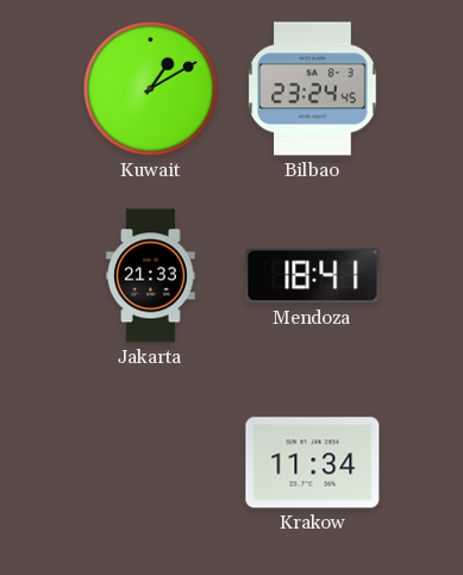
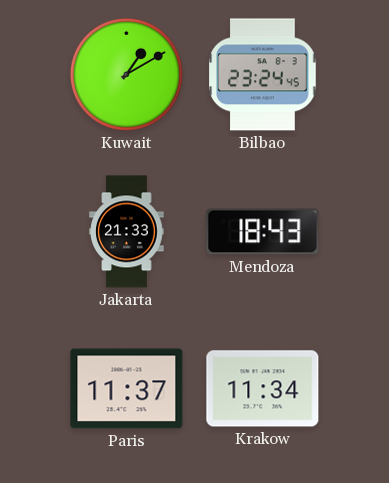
Mendoza: 18:41 -> 18:43 (263, 232)
Paris: none -> 11:37 (127, 389)
